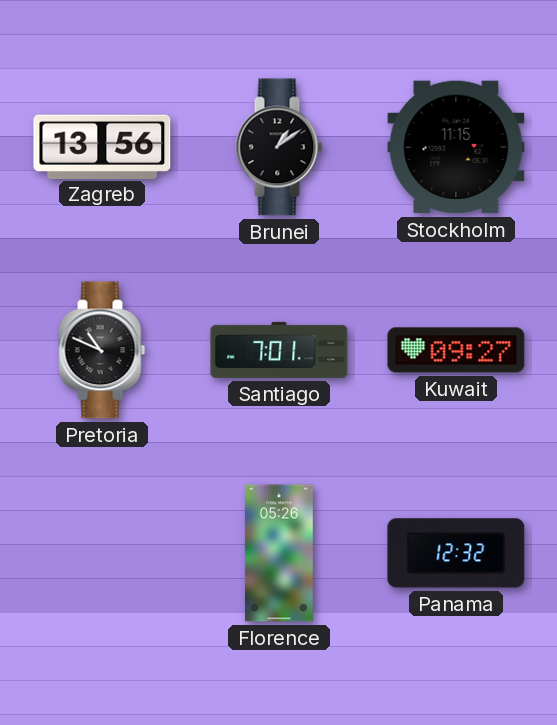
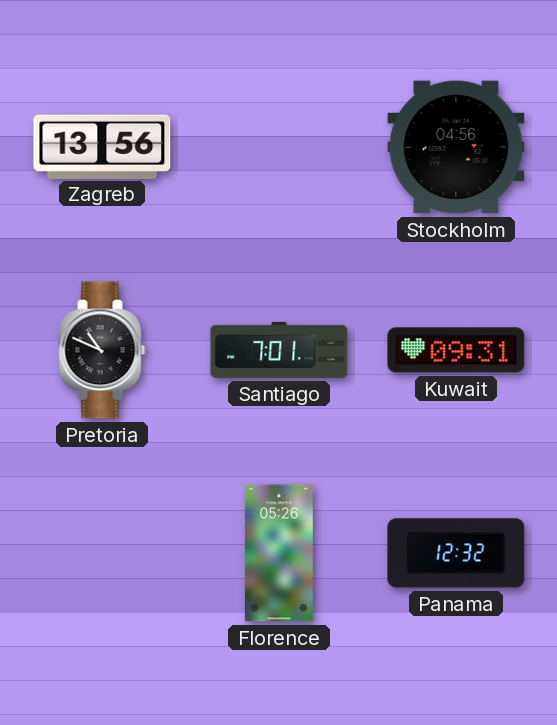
Brunei: 1:09 -> none (279, 147)
Stockholm: 11:15 -> 04:56 (456, 147)
Kuwait: 09:27 -> 09:31 (456, 350)
